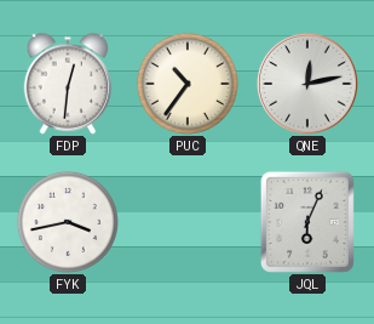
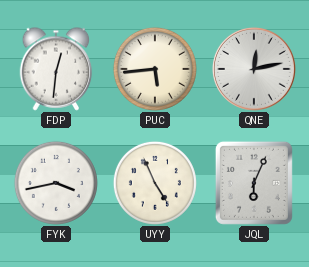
PUC: 10:36 -> 5:44 (155, 69)
UYY: none -> 4:56 (155, 183)
